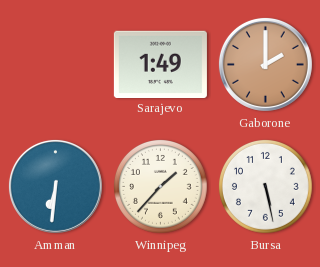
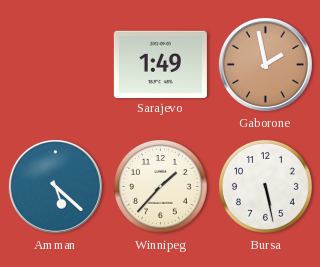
Gaborone: 2:00 -> 1:58 (265, 64)
Amman: 6:31 -> 5:22 (55, 186)
